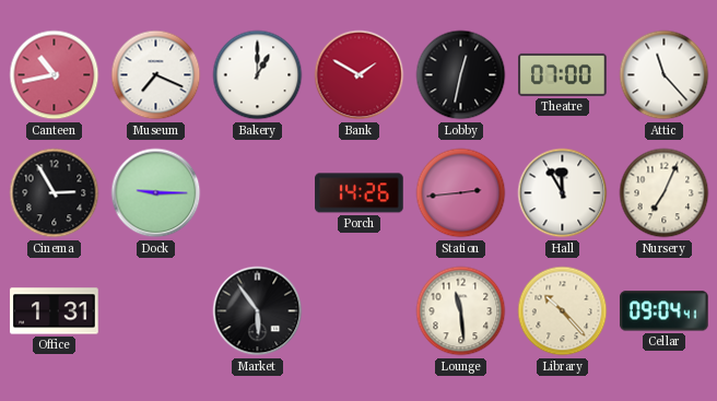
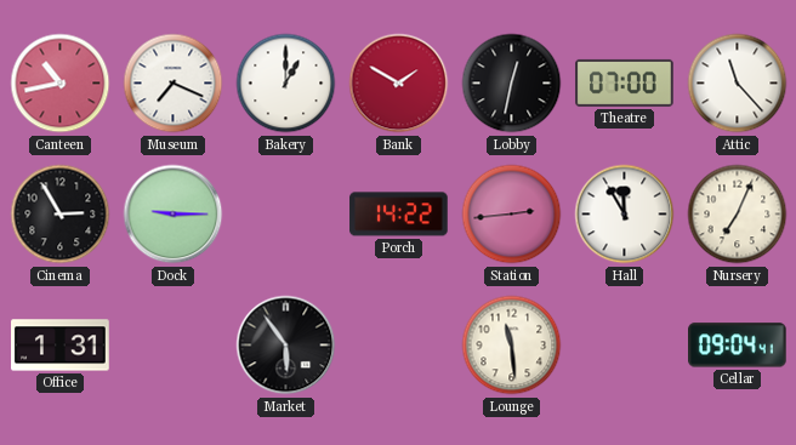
Porch: 14:26 -> 14:22 (399, 215)
Library: 10:23 -> none (563, 311)
